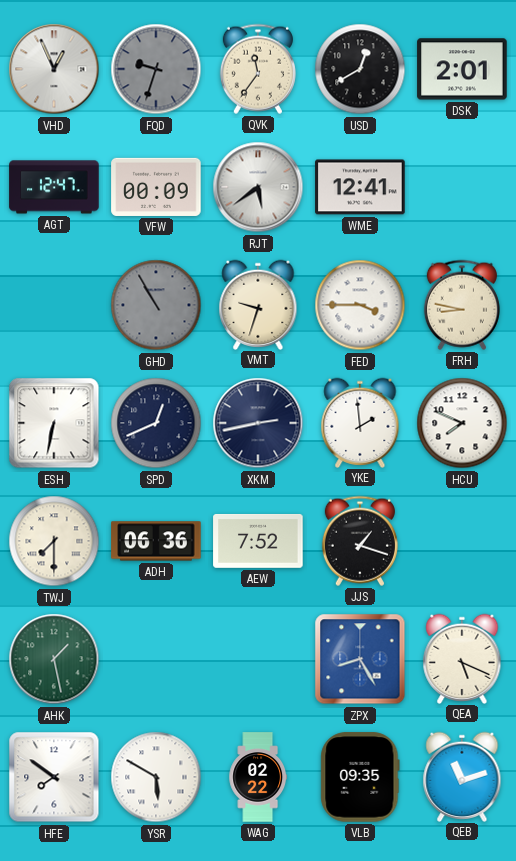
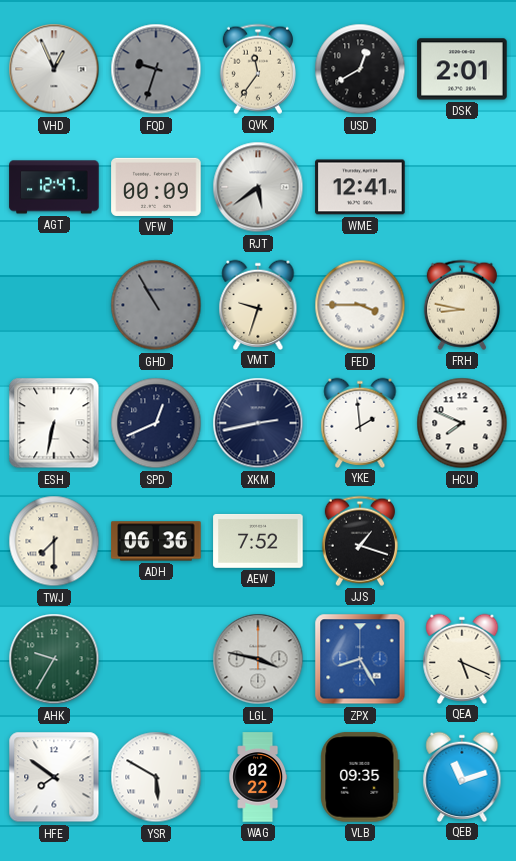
AHK: 1:28 -> 9:35 (54, 659)
LGL: none -> 3:47 (258, 659)
